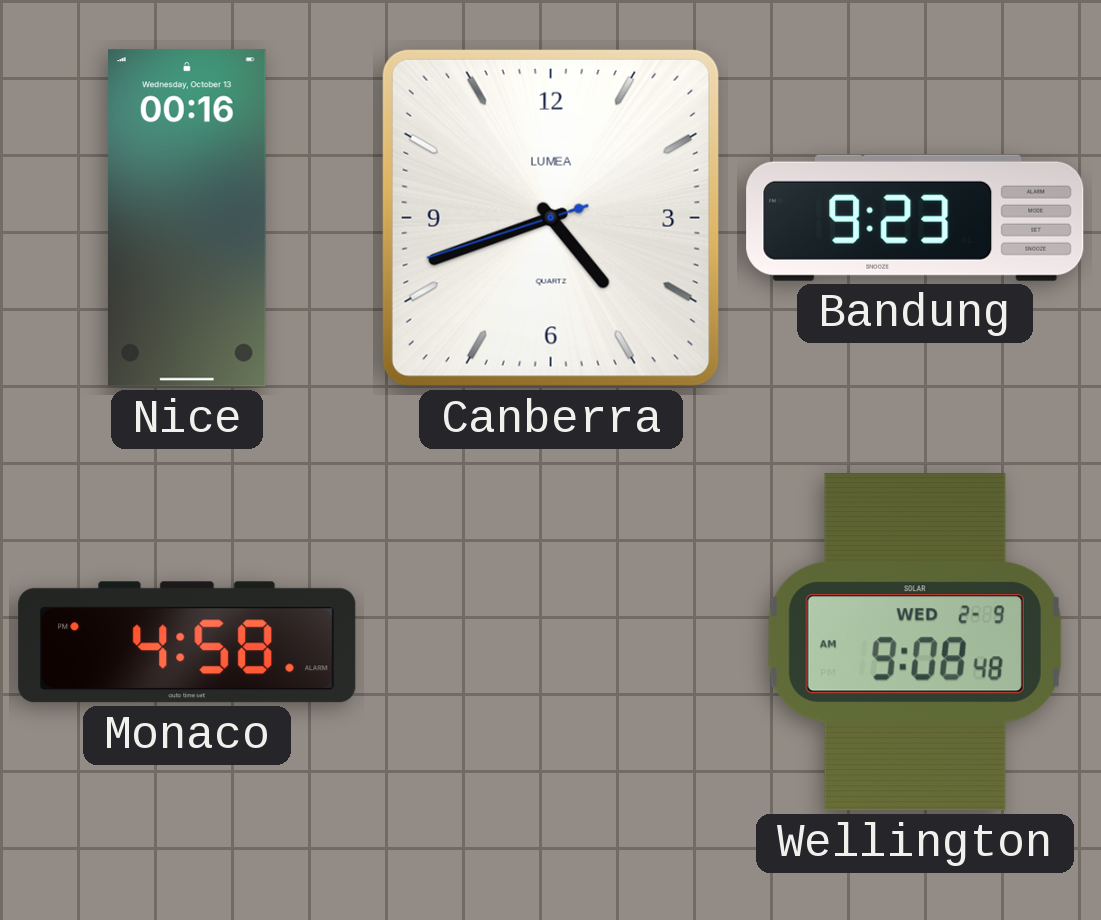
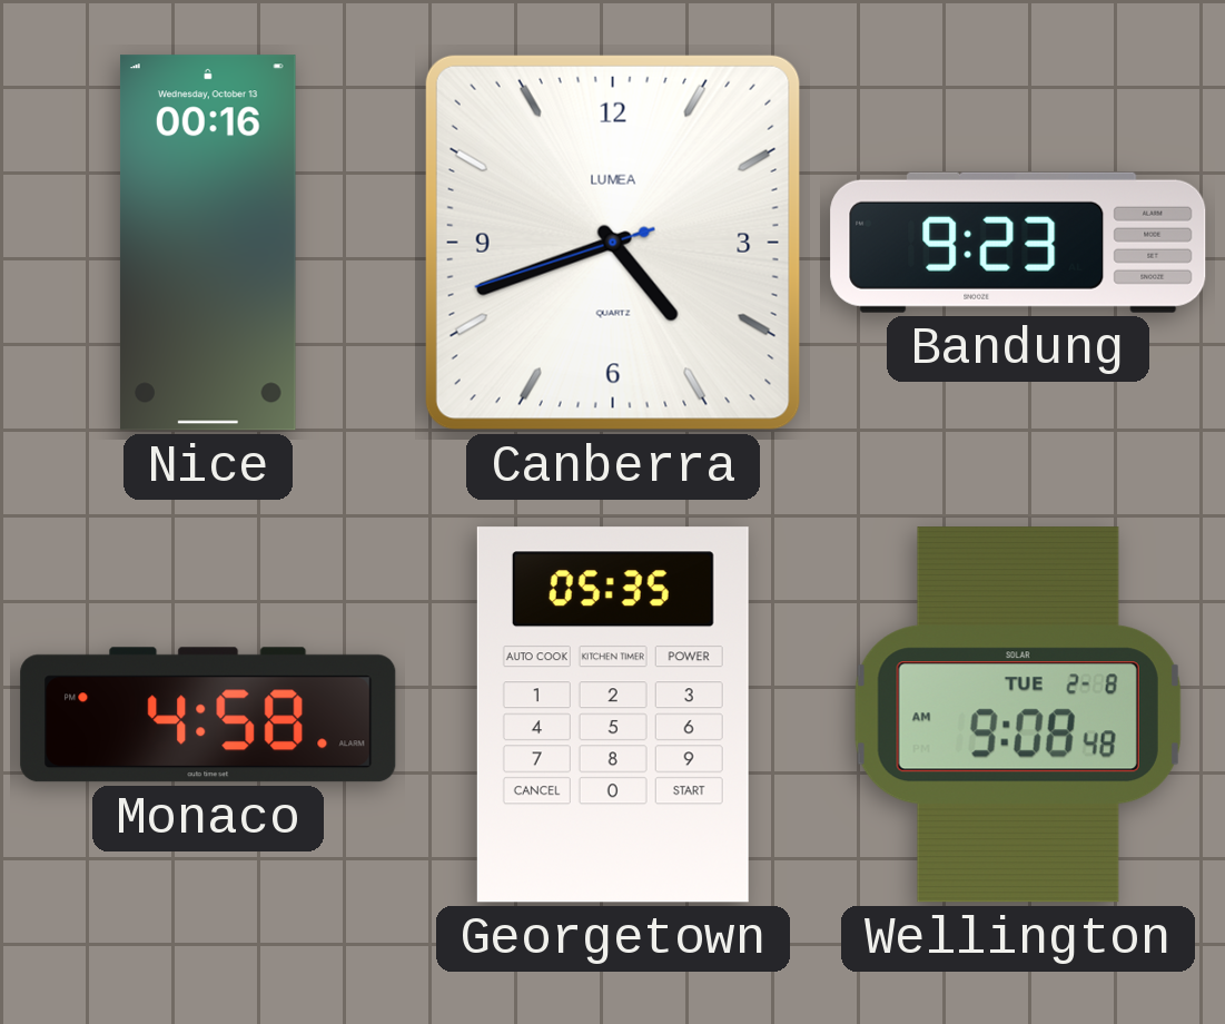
Georgetown: none -> 05:35 (613, 715)
Wellington date: WED 2-9 -> TUE 2-8 (1018, 715)
